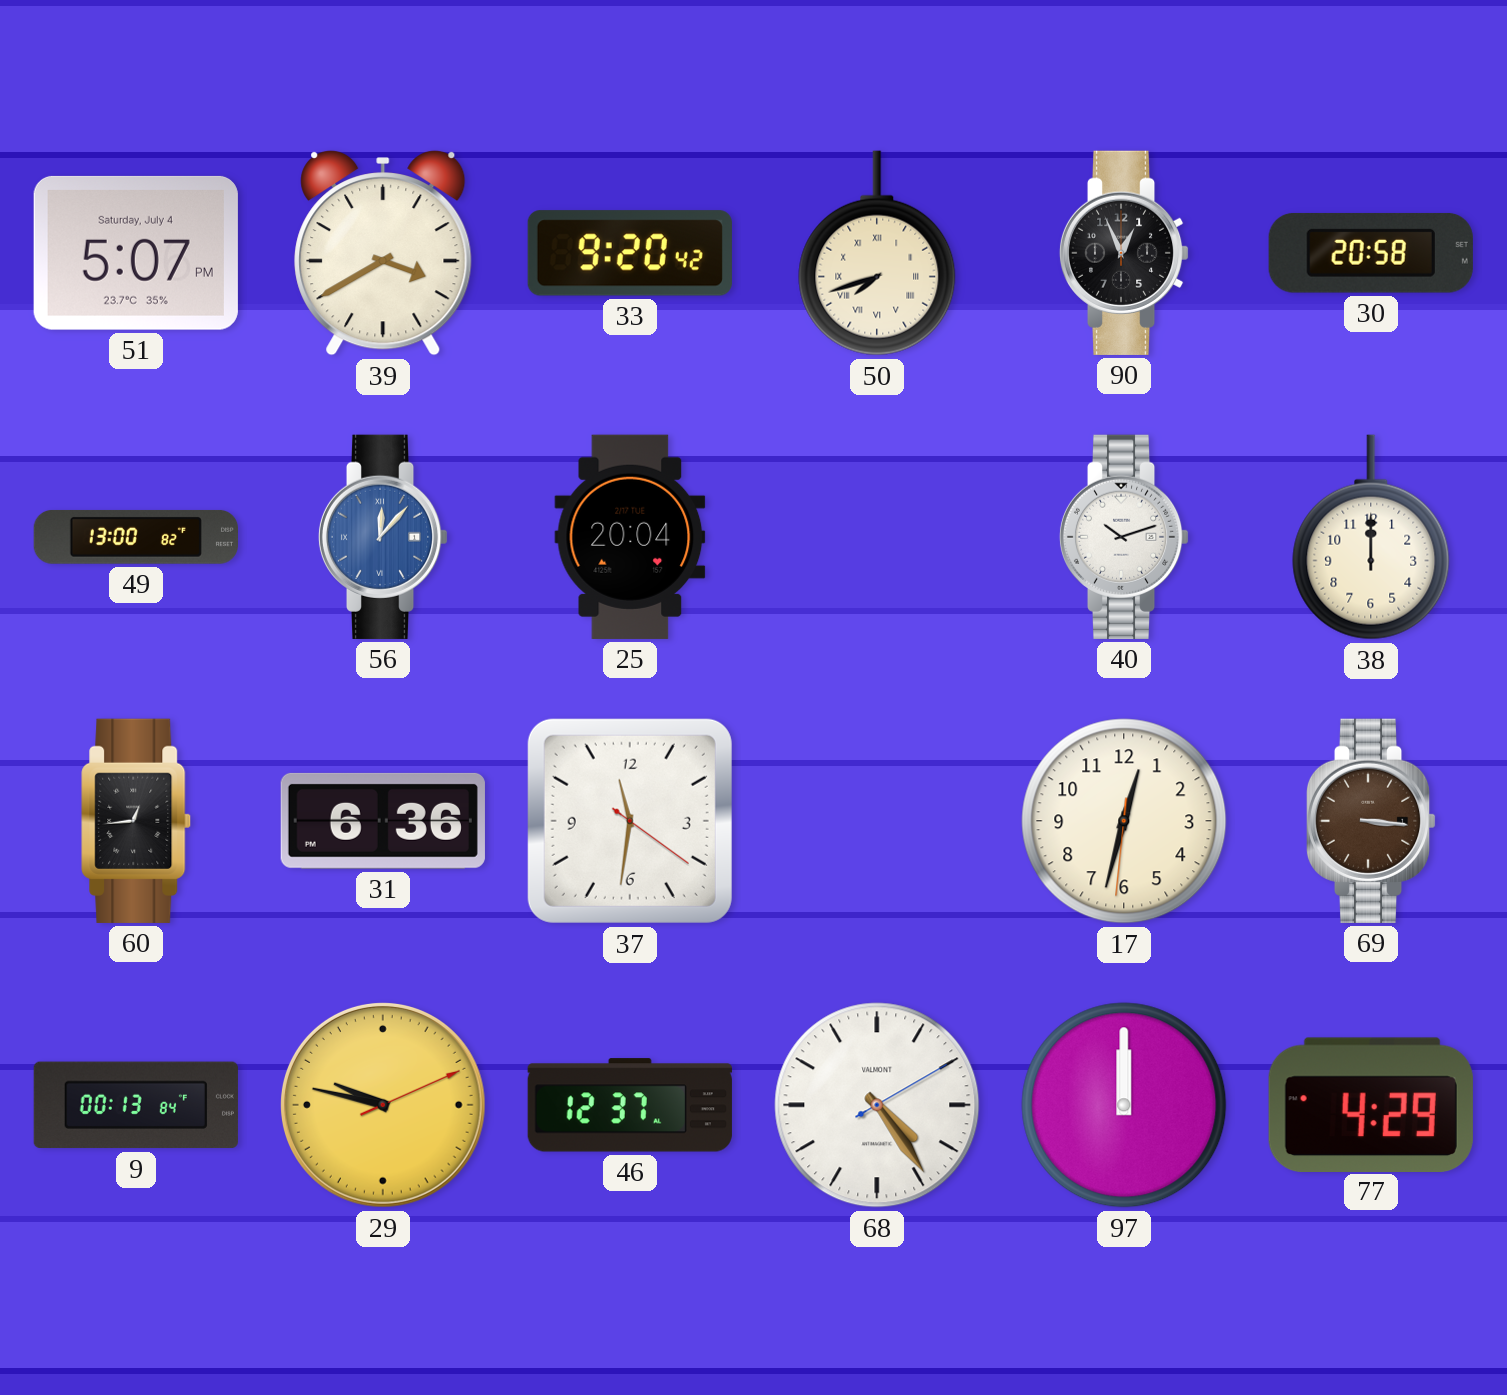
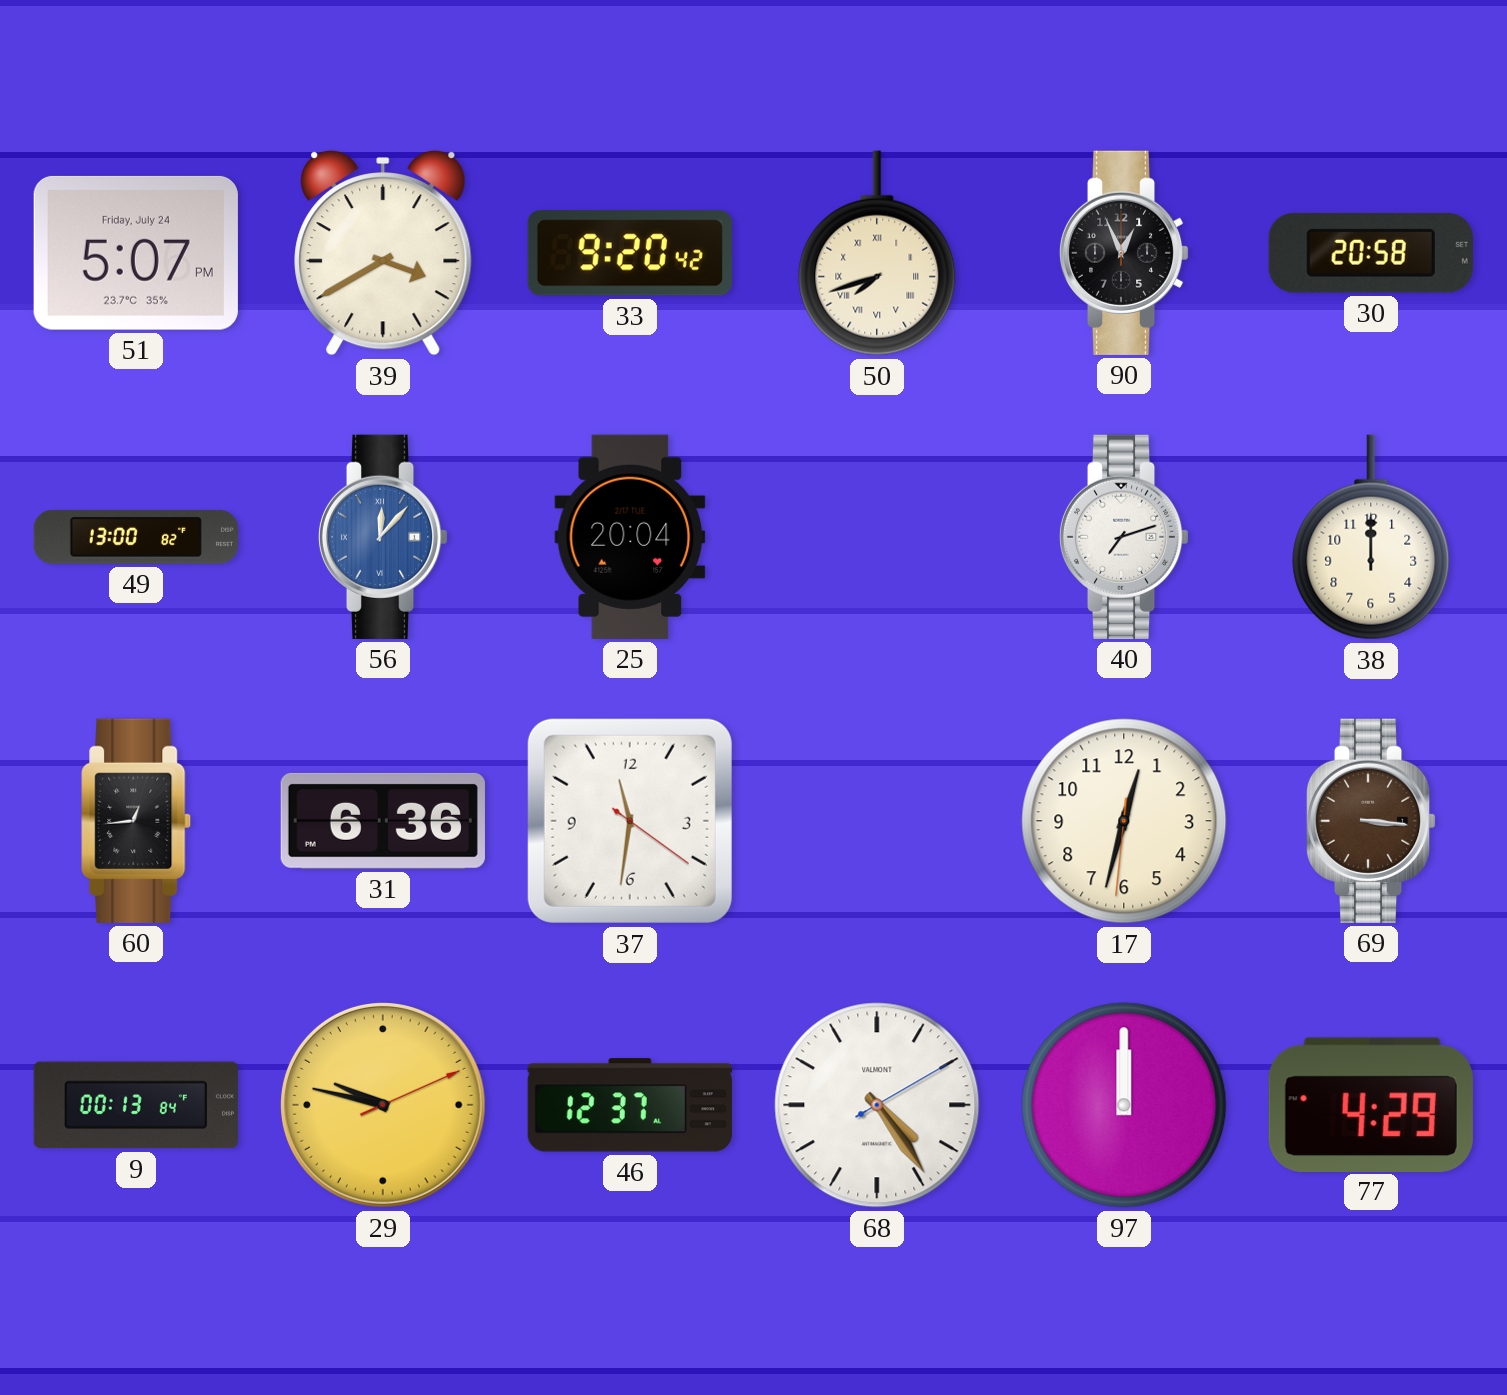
51 date: Saturday, July 4 -> Friday, July 24 (136, 253)
40: 10:12 -> 7:12 (1124, 537)
